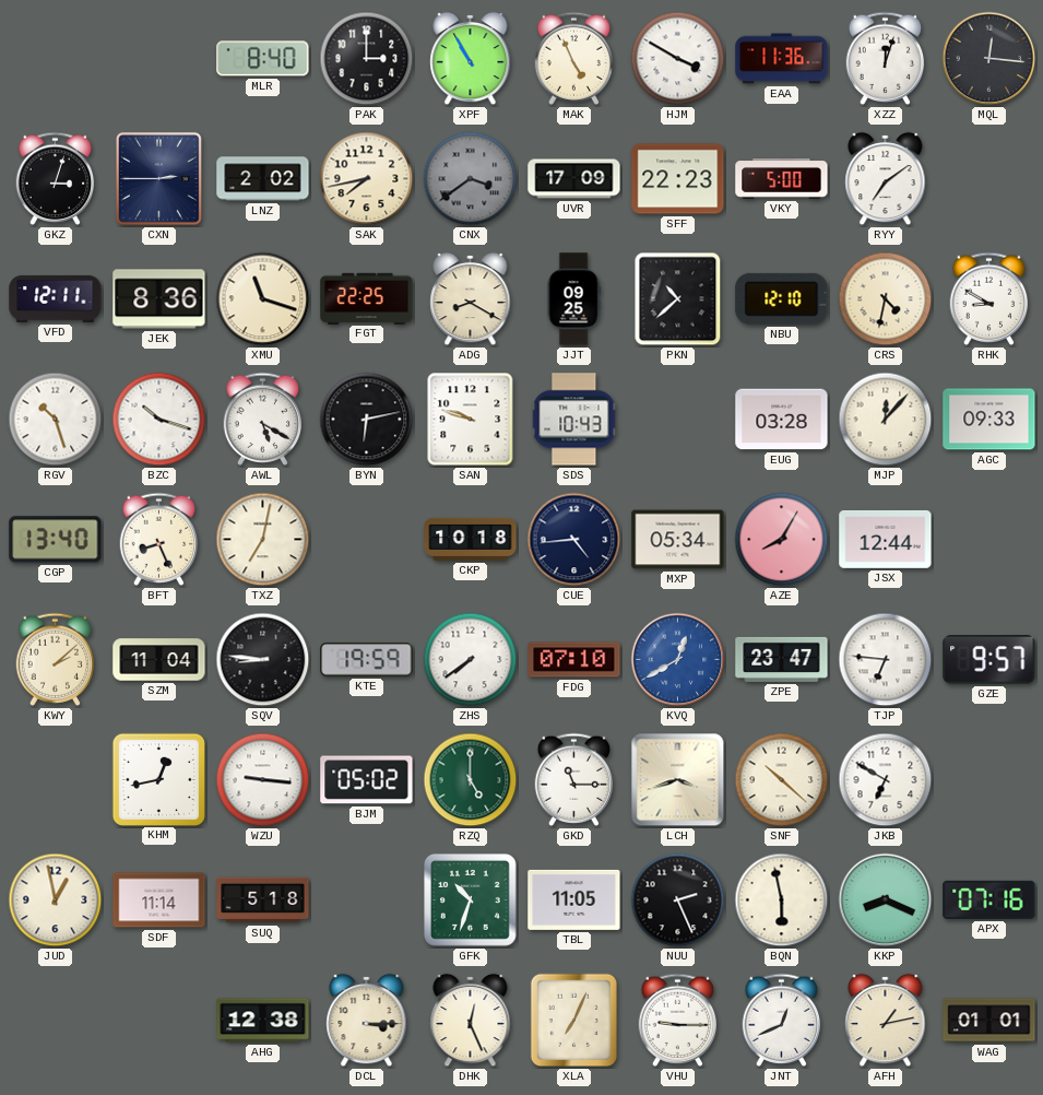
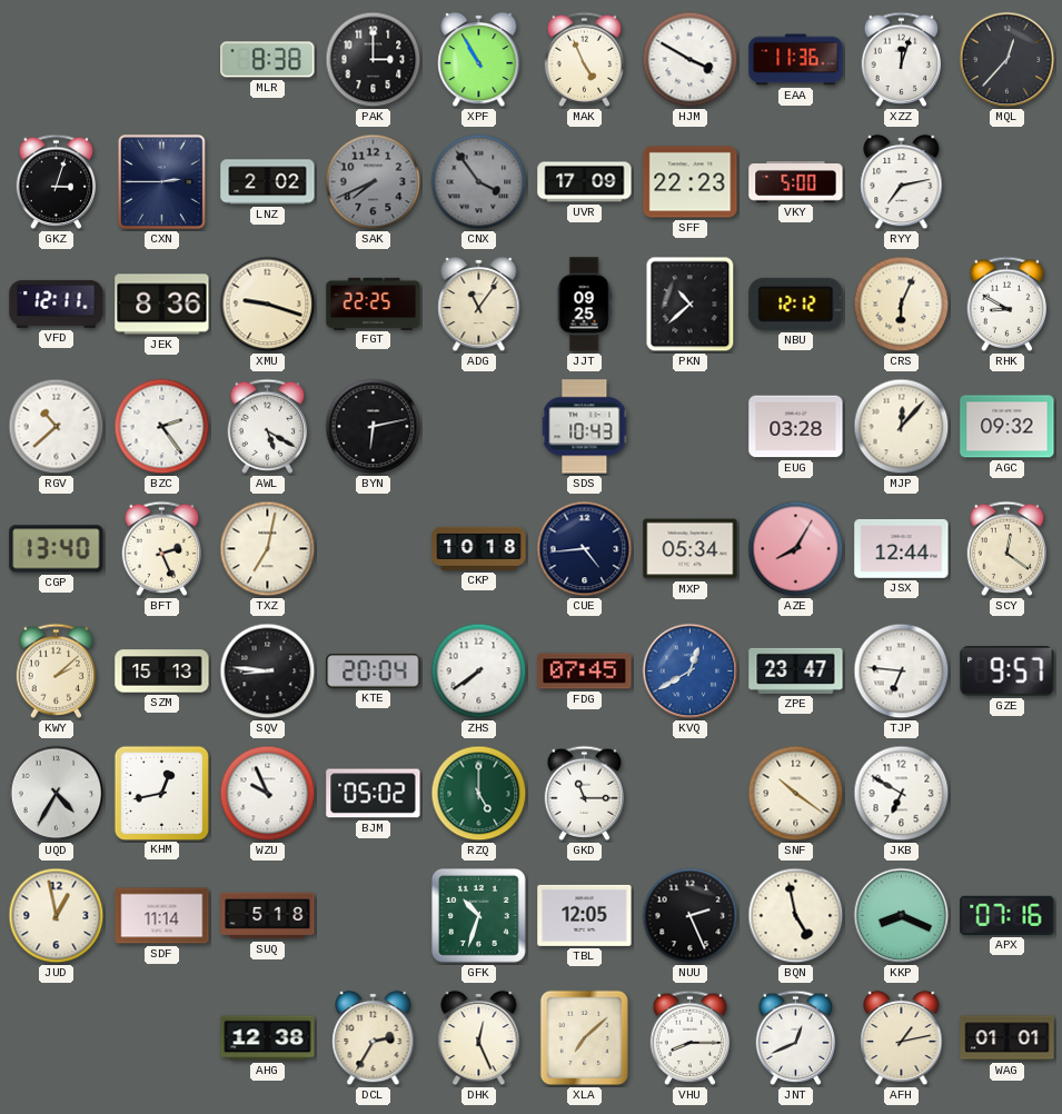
MLR: 8:40 -> 8:38 (268, 60)
MQL: 12:16 -> 12:37 (1008, 60)
SAK: 7:43 -> 7:41 (374, 182)
SAK dial: cream -> grey (374, 182)
CNX: 3:39 -> 3:54 (479, 182)
RYY: 7:09 -> 7:13 (902, 182)
XMU: 11:18 -> 9:18 (268, 305)
ADG: 8:20 -> 11:06 (479, 305)
NBU: 12:10 -> 12:12 (796, 304)
CRS: 4:32 -> 6:04 (902, 305)
RGV: 10:27 -> 10:38 (57, 427)
BZC: 10:18 -> 2:24 (162, 427)
SAN: 9:48 -> none (471, 420)
AGC: 09:33 -> 09:32 (1008, 427)
BFT: 8:26 -> 2:26 (162, 548)
SCY: none -> 12:21 (1008, 548)
SZM: 11:04 -> 15:13 (162, 672)
KTE: 19:59 -> 20:04 (374, 672)
FDG: 07:10 -> 07:45 (585, 672)
UQD: none -> 4:35 (57, 794)
WZU: 9:16 -> 9:56 (268, 794)
LCH: 3:42 -> none (678, 780)
SNF: 10:22 -> 10:21 (796, 794)
TBL: 11:05 -> 12:05 (585, 915)
BQN: 5:58 -> 4:58 (796, 916)
DCL: 3:15 -> 2:35 (374, 1038)
XLA: 7:04 -> 7:08 (585, 1038)
VHU: 9:15 -> 8:15 (691, 1037)
